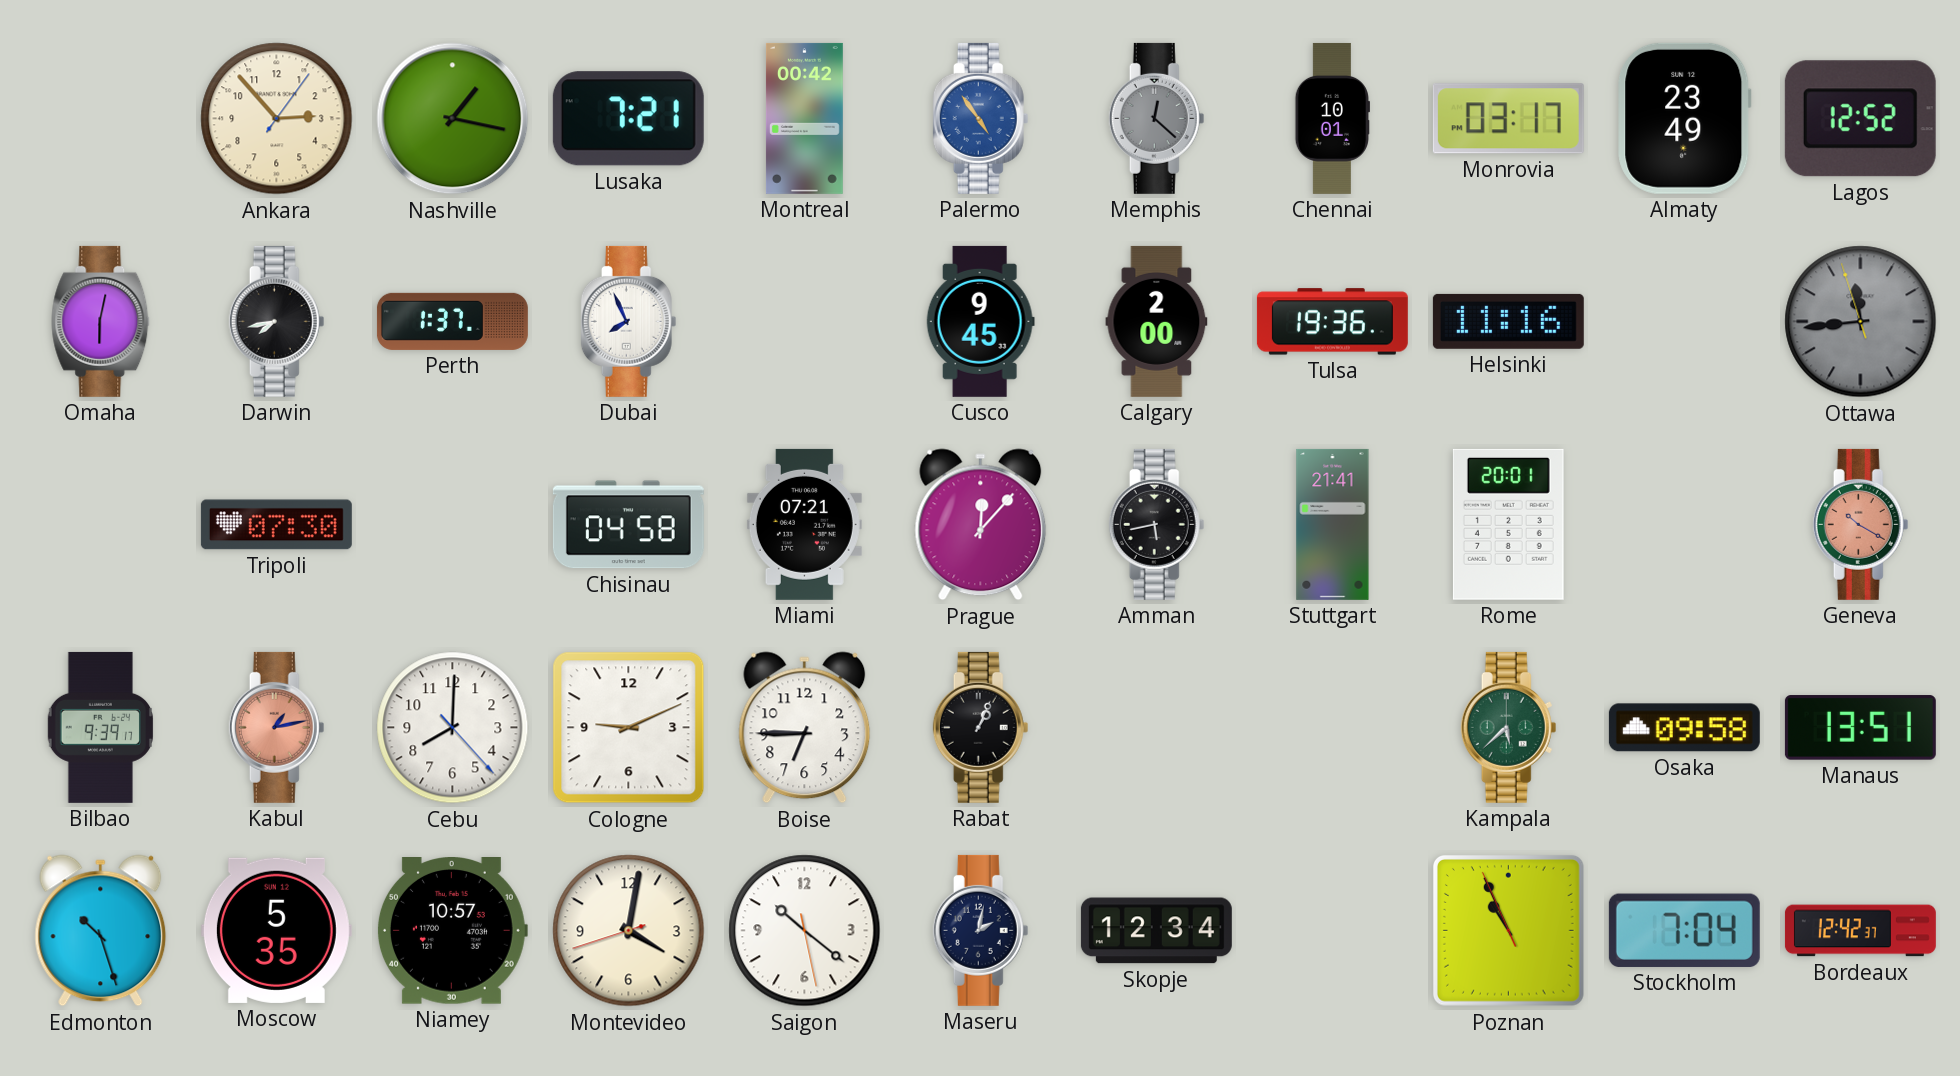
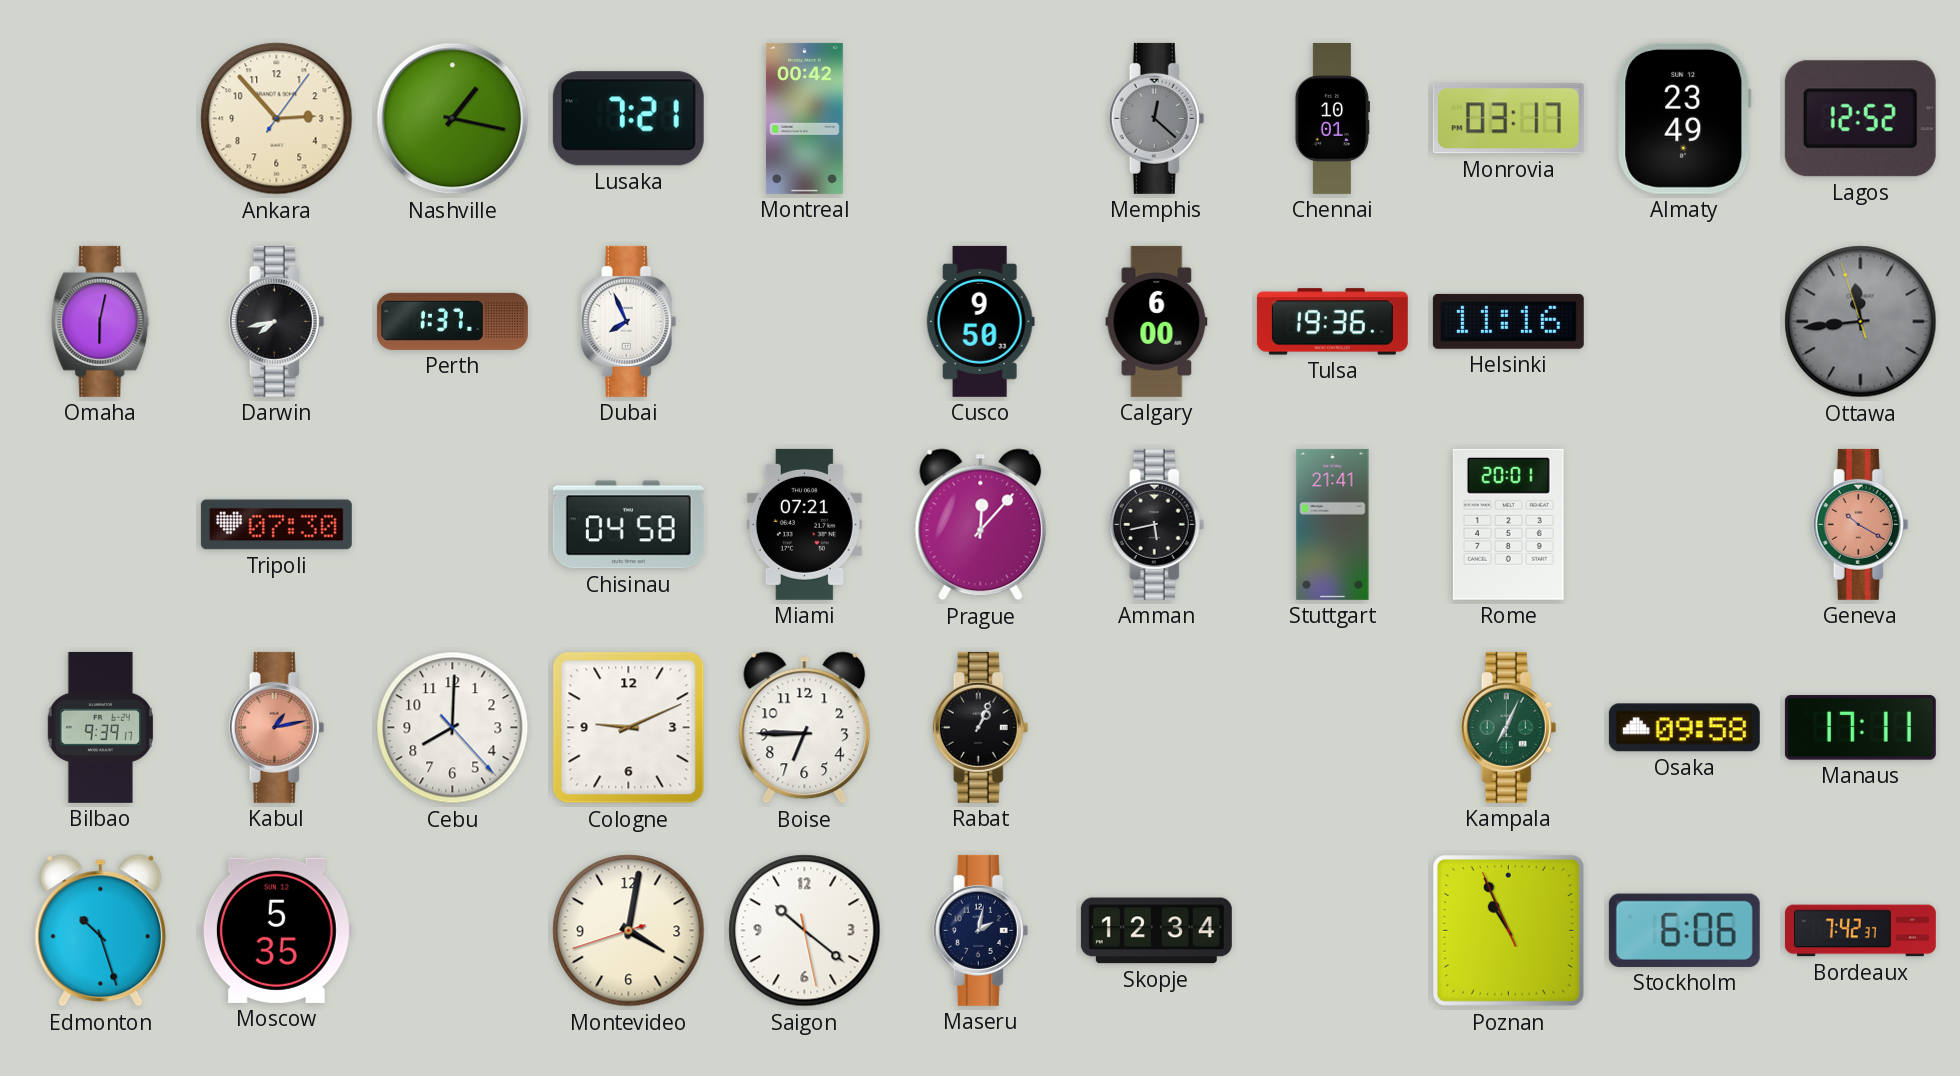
Palermo: 4:54 -> none (981, 118)
Cusco: 9:45 -> 9:50 (980, 321)
Calgary: 2:00 -> 6:00 (1157, 321)
Kampala: 5:38 -> 7:04 (1509, 727)
Manaus: 13:51 -> 17:11 (1860, 728)
Niamey: 10:57 -> none (452, 931)
Stockholm: 7:04 -> 6:06 (1684, 930)
Bordeaux: 12:42 -> 7:42 (1860, 931)
